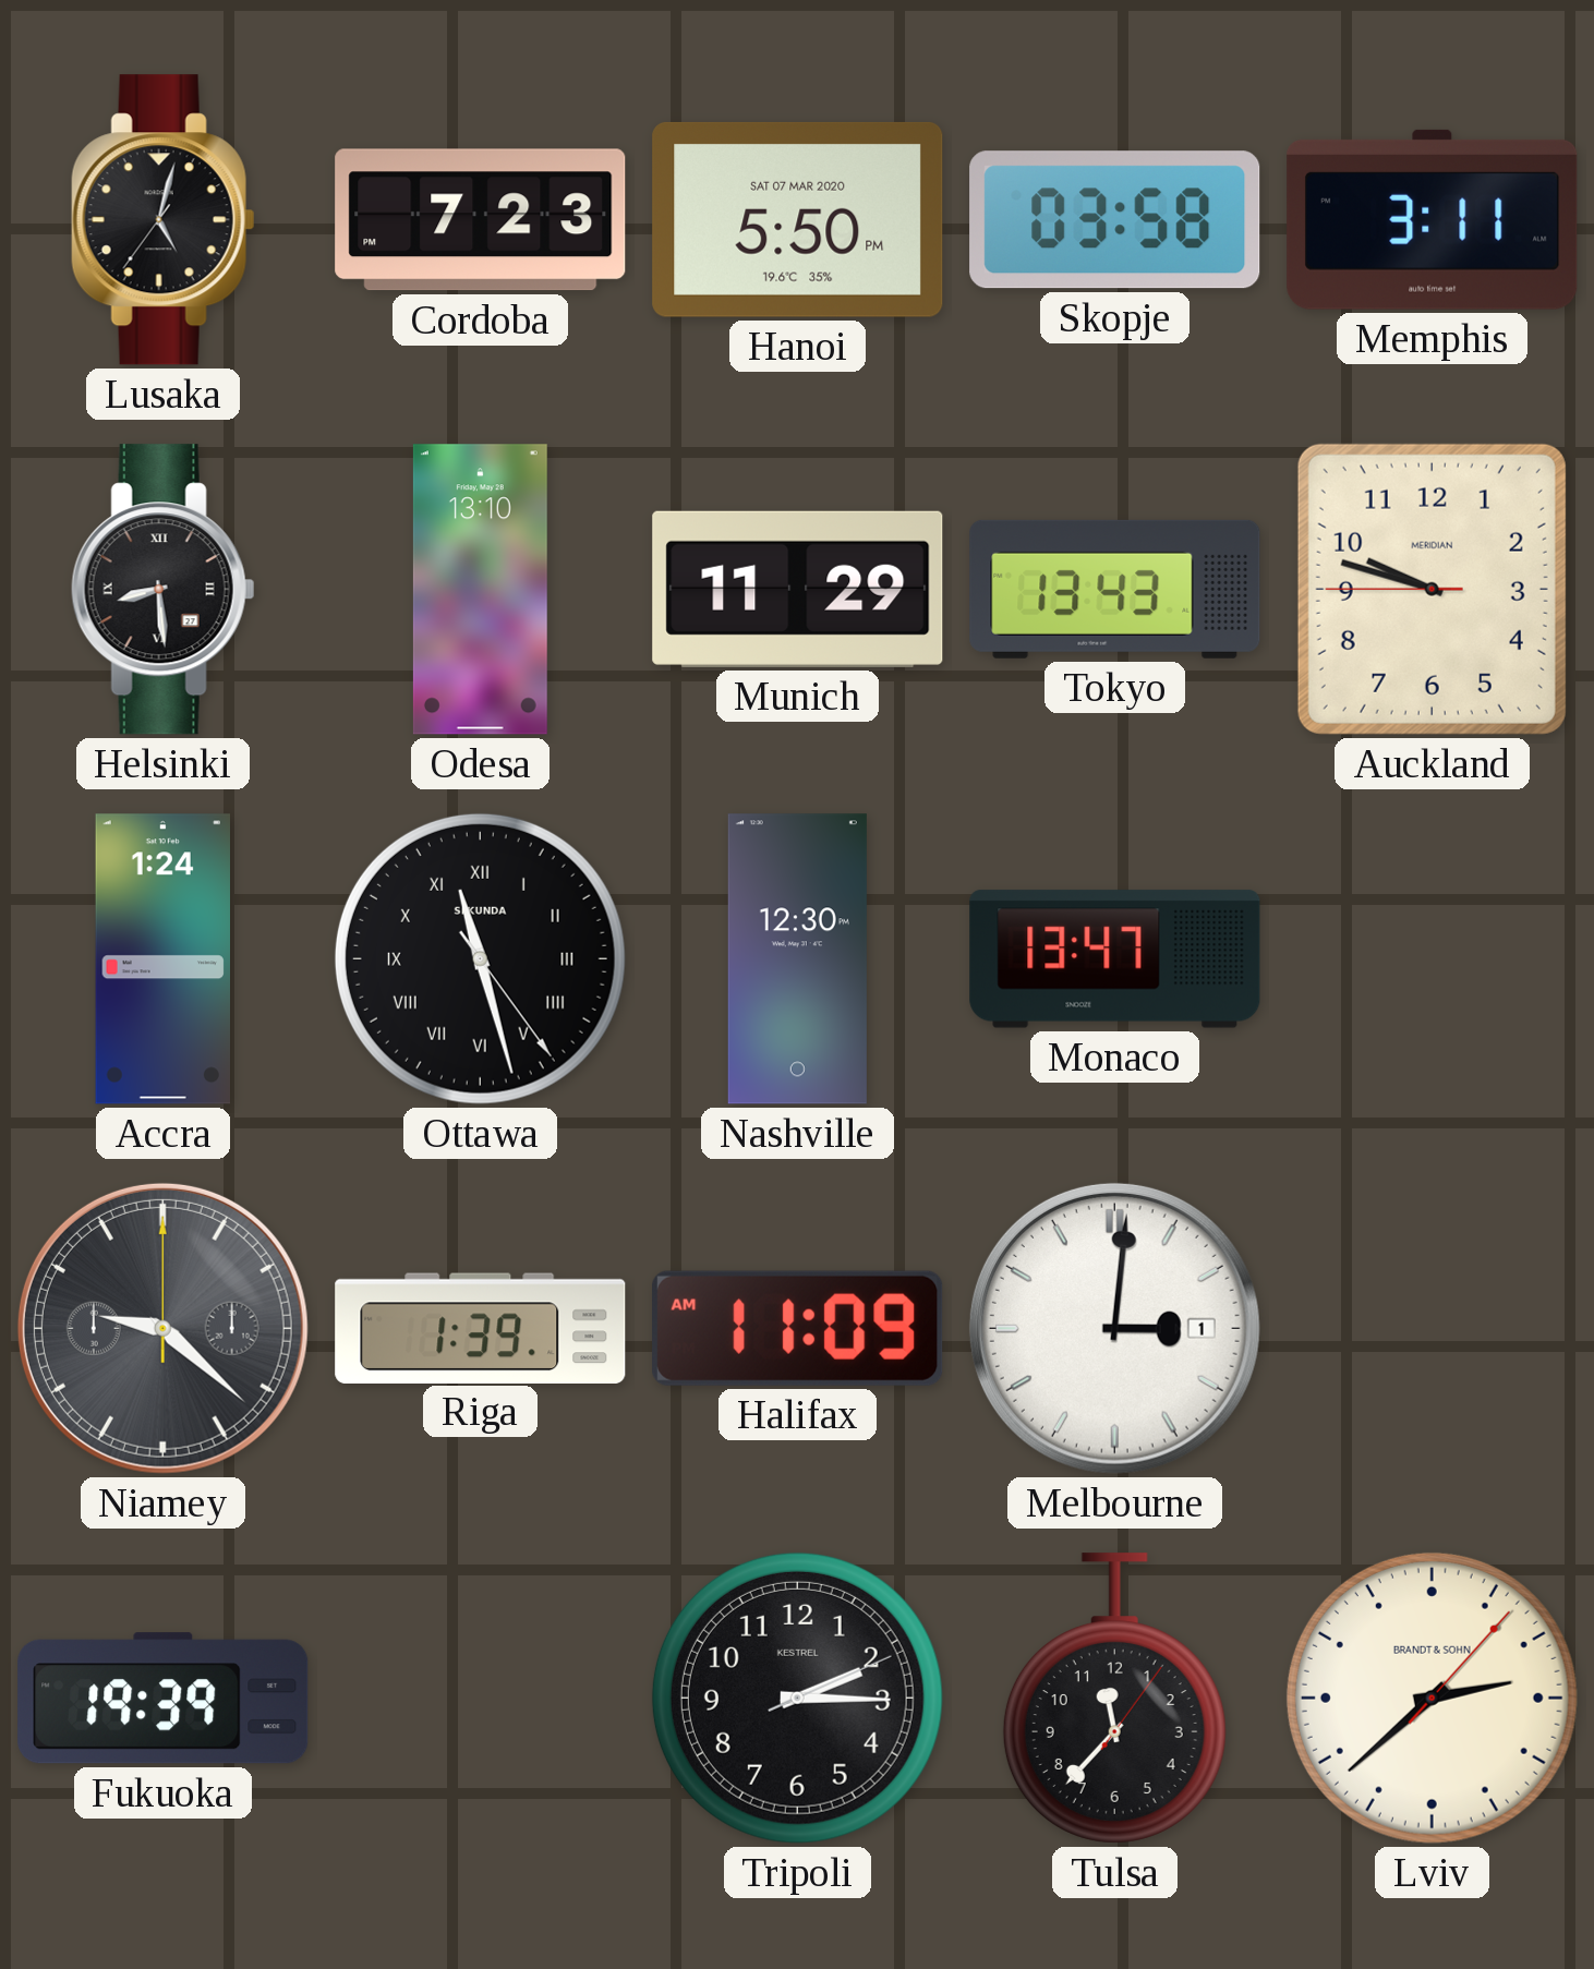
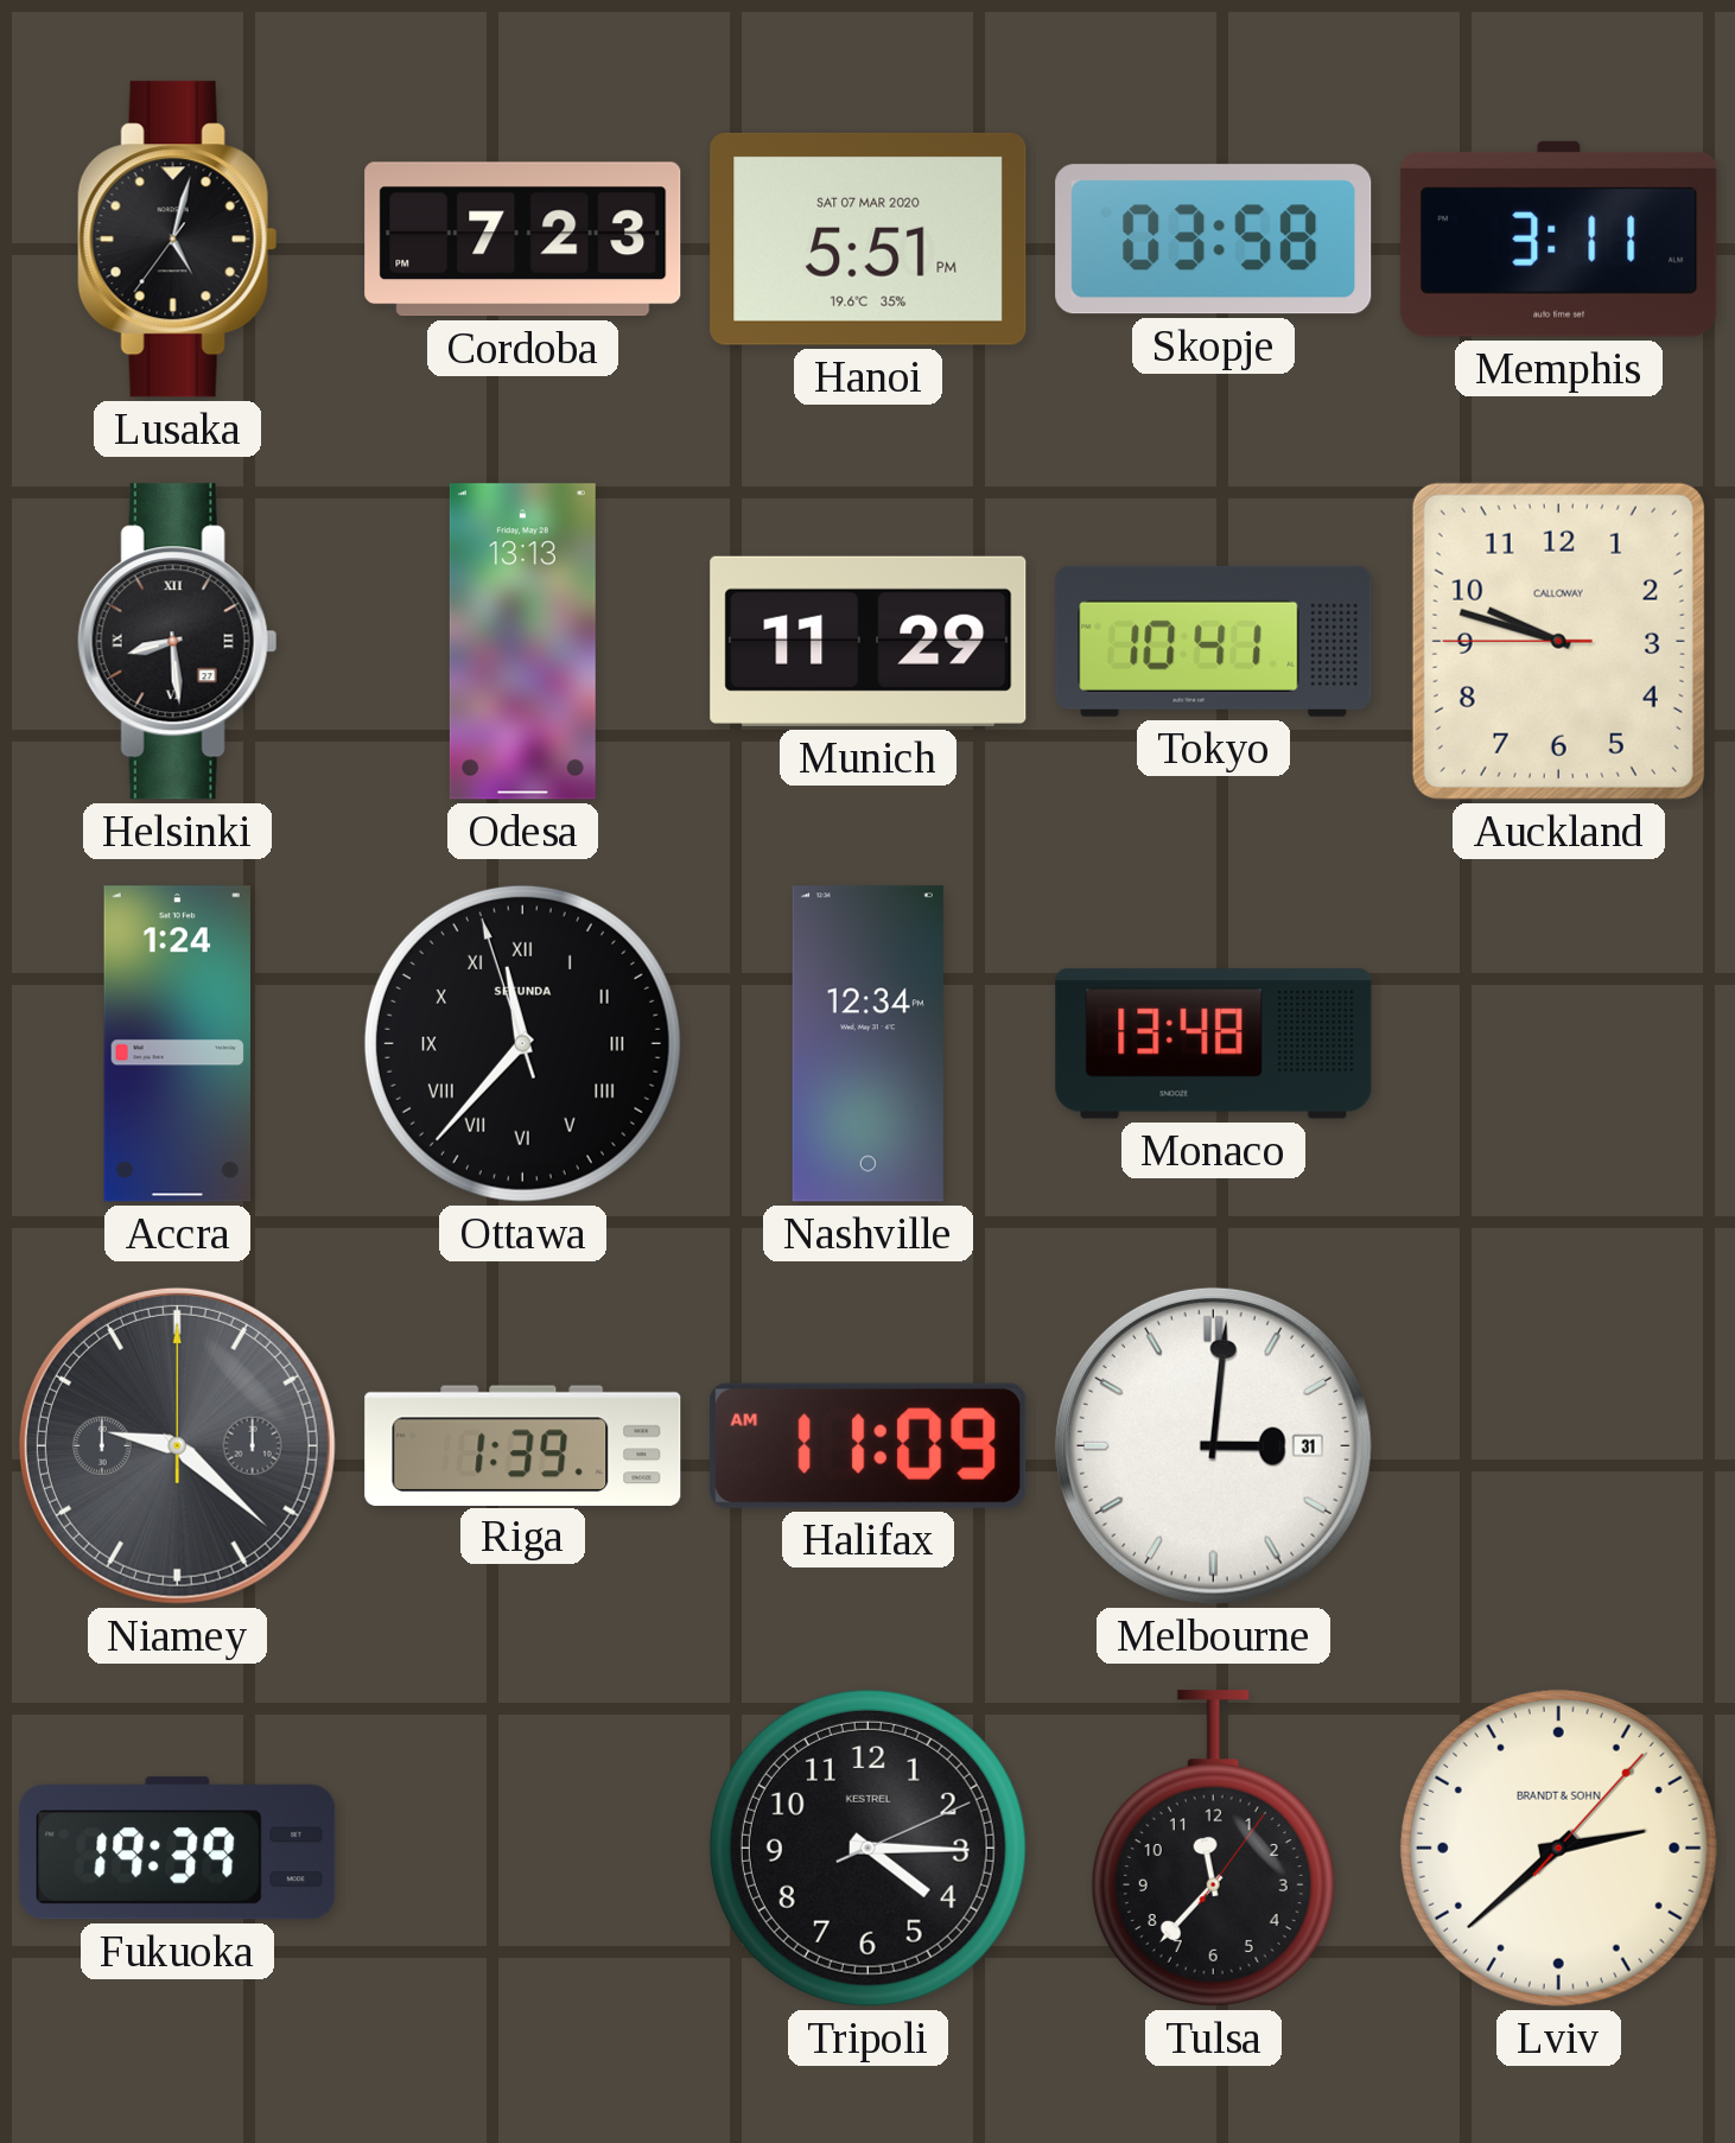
Hanoi: 5:50 -> 5:51 (869, 239)
Odesa: 13:10 -> 13:13 (522, 642)
Tokyo: 13:43 -> 10:41 (1214, 641)
Auckland brand: MERIDIAN -> CALLOWAY (1558, 641)
Ottawa: 11:27 -> 11:36 (522, 1043)
Nashville: 12:30 -> 12:34 (867, 1044)
Monaco: 13:47 -> 13:48 (1214, 1044)
Melbourne date: 1 -> 31 (1213, 1445)
Tripoli: 2:15 -> 4:15 (867, 1848)
